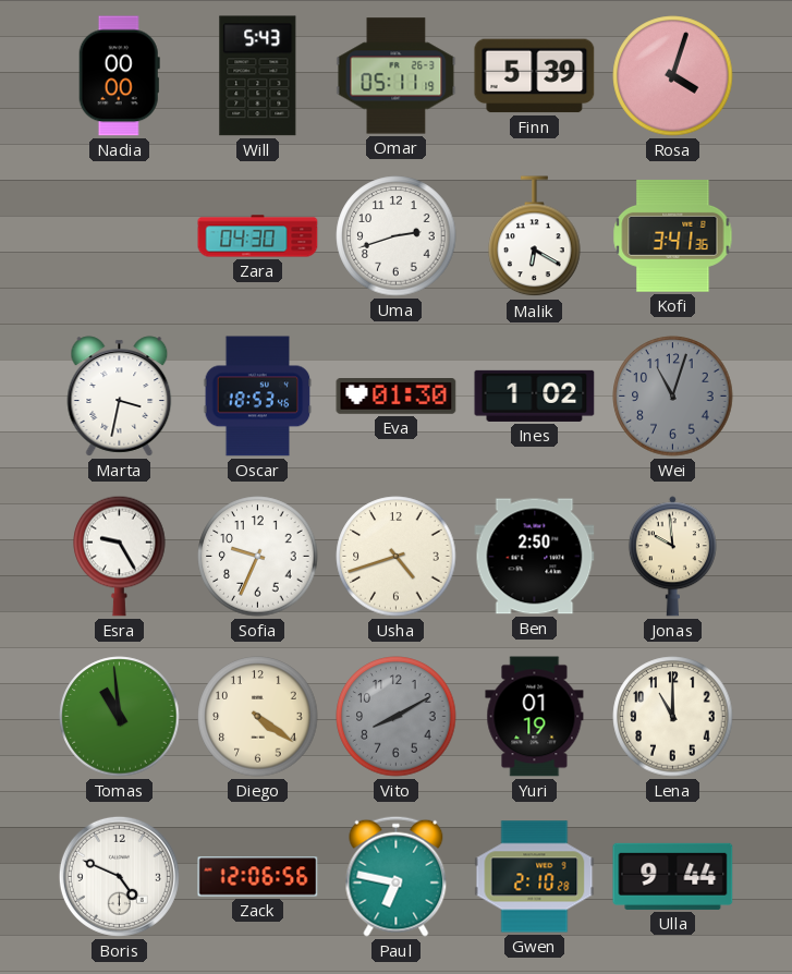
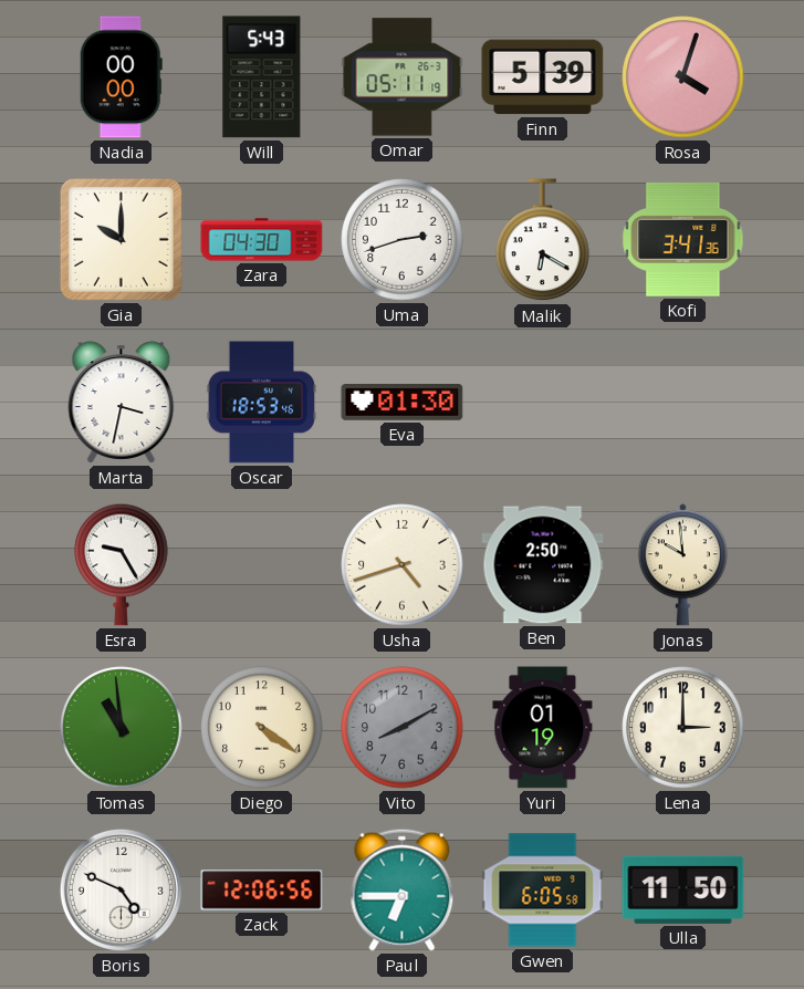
Gia: none -> 10:00 (121, 239)
Ines: 1:02 -> none (535, 395)
Wei: 11:03 -> none (673, 397)
Sofia: 9:34 -> none (258, 557)
Lena: 11:00 -> 3:00 (683, 728)
Paul: 6:47 -> 6:45 (403, 889)
Gwen: 2:10 -> 6:05 (543, 891)
Ulla: 9:44 -> 11:50 (683, 889)
